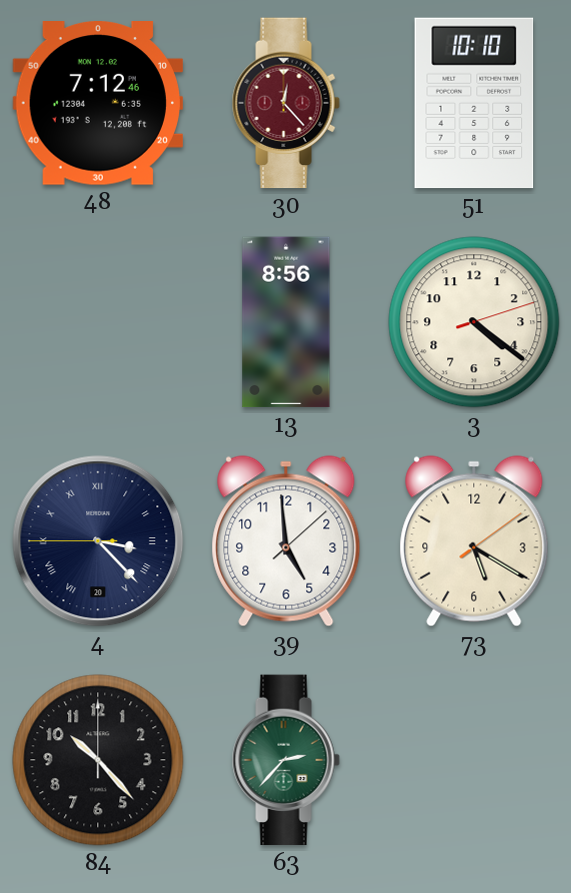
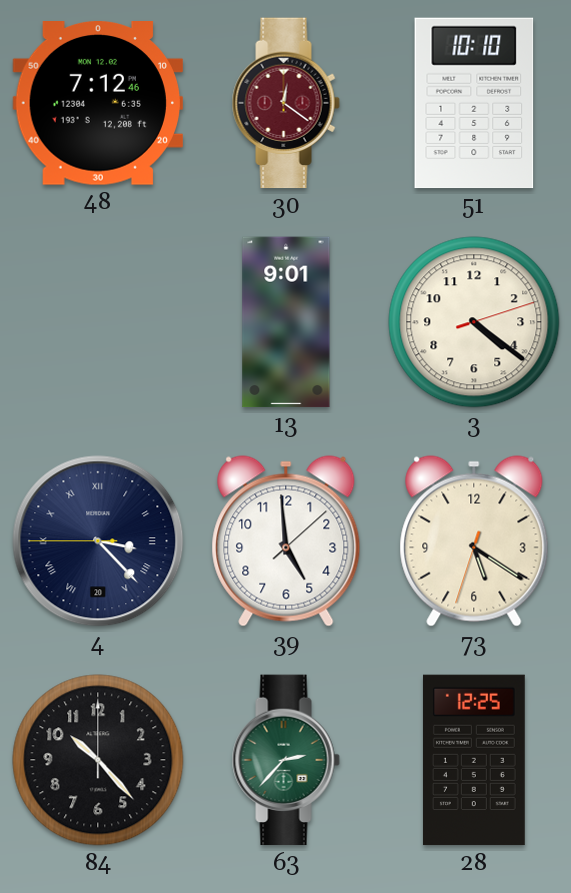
30: 12:23 -> 12:21 (286, 103)
13: 8:56 -> 9:01 (286, 322)
73: 5:20:09 -> 5:20:33 (474, 541)
28: none -> 12:25 (474, 760)
